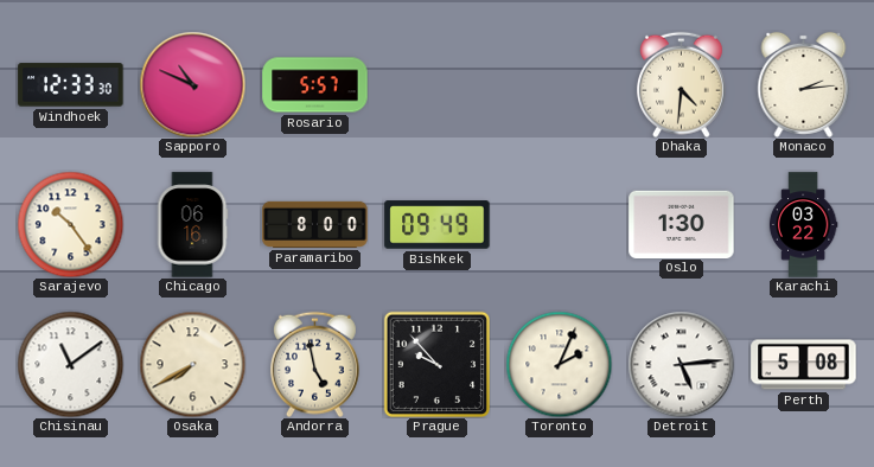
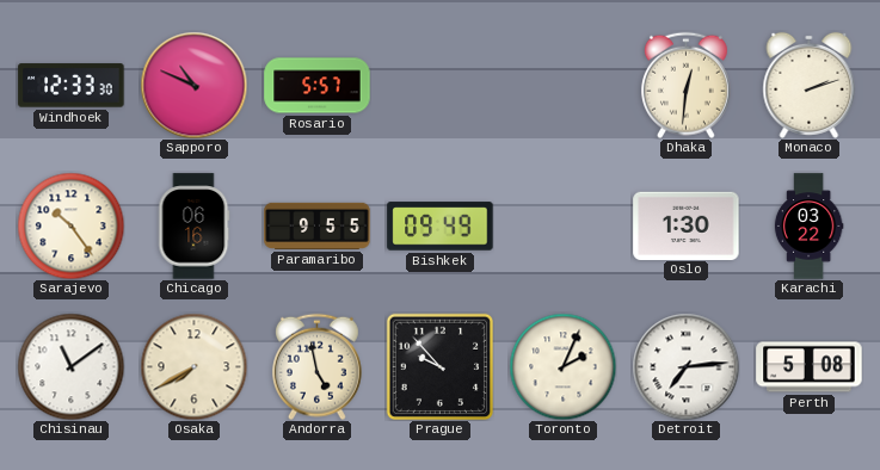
Dhaka: 4:31 -> 12:31 (685, 85)
Monaco: 2:14 -> 2:12 (810, 85)
Paramaribo: 8:00 -> 9:55 (318, 225)
Detroit: 5:14 -> 7:14 (685, 366)
